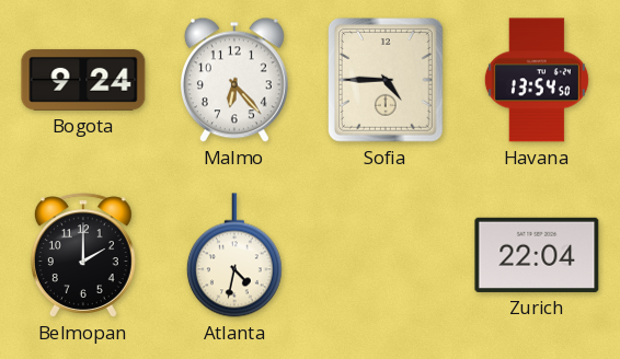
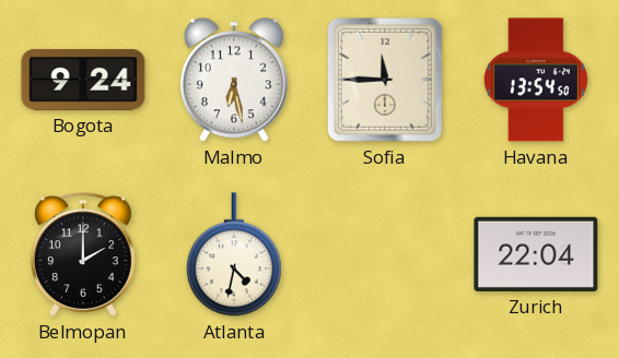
Malmo: 6:23 -> 6:28 (234, 80)
Sofia: 4:45 -> 11:45 (386, 81)
